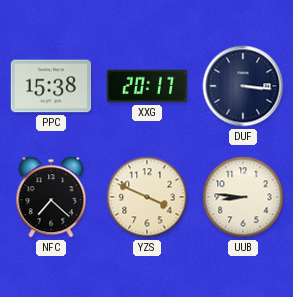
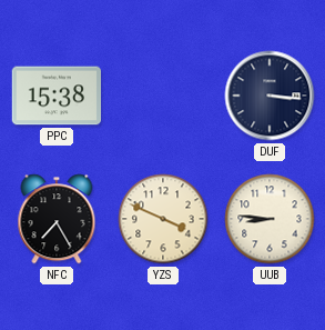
XXG: 20:17 -> none (147, 86)
NFC: 7:22 -> 7:25 (57, 219)
